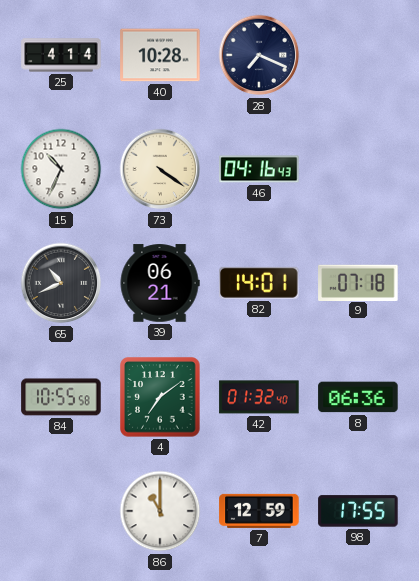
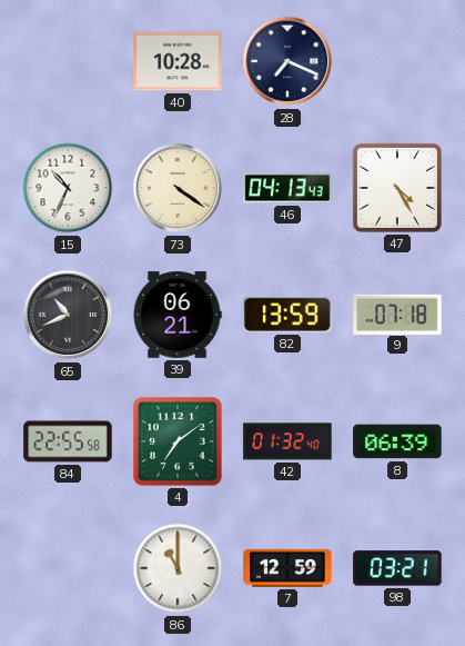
25: 4:14 -> none (61, 55)
46: 04:16 -> 04:13 (287, 188)
47: none -> 4:25 (397, 188)
82: 14:01 -> 13:59 (287, 315)
84: 10:55 -> 22:55 (68, 441)
8: 06:36 -> 06:39 (397, 441)
98: 17:55 -> 03:21 (397, 568)
